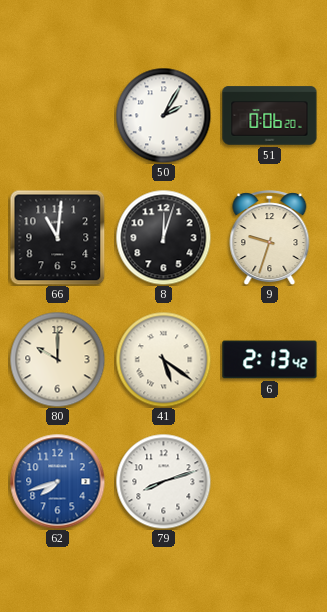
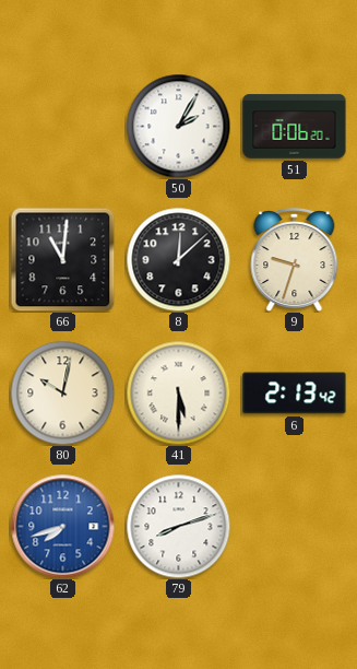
8: 12:03 -> 12:08 (178, 259)
80: 10:00 -> 10:02 (62, 392)
41: 5:21 -> 5:30 (178, 392)
